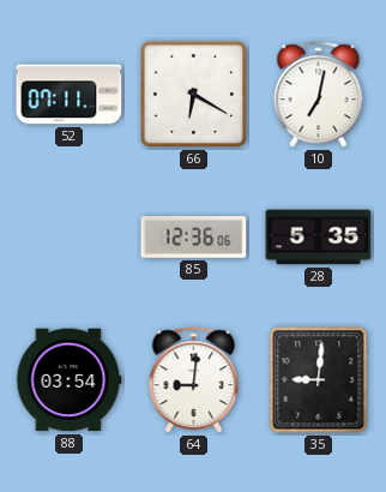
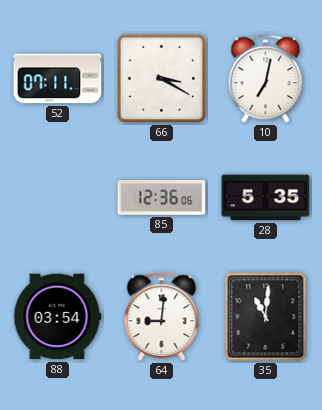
66: 6:20 -> 3:20 (162, 79)
35: 9:01 -> 11:01 (266, 317)
